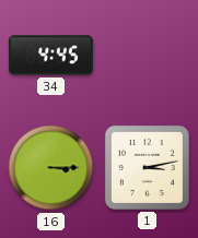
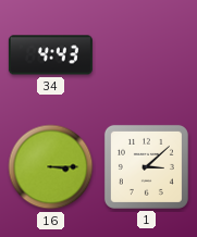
34: 4:45 -> 4:43 (50, 55)
1: 3:13 -> 3:08 (146, 166)
